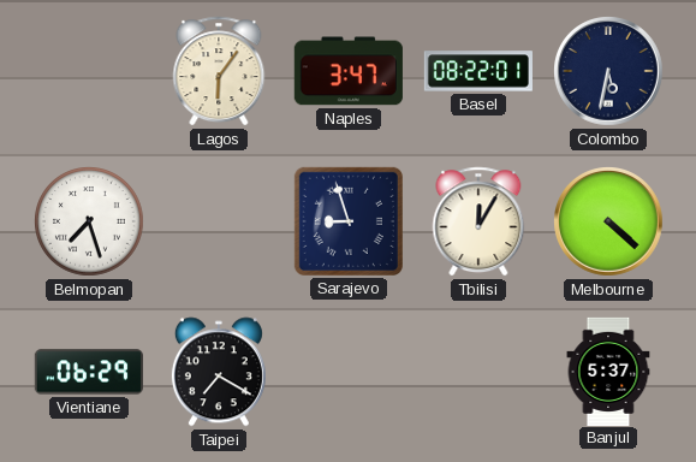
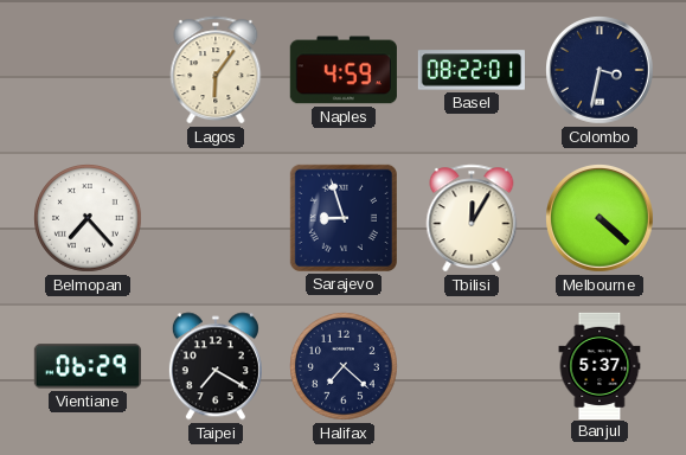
Naples: 3:47 -> 4:59 (344, 70)
Colombo: 5:32 -> 3:32 (601, 71)
Belmopan: 7:27 -> 7:23 (88, 218)
Halifax: none -> 7:22 (344, 366)
